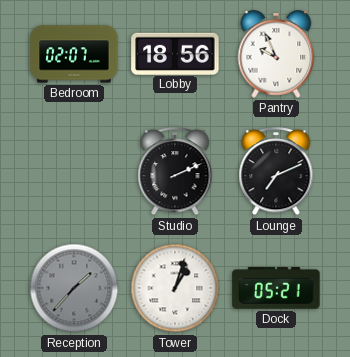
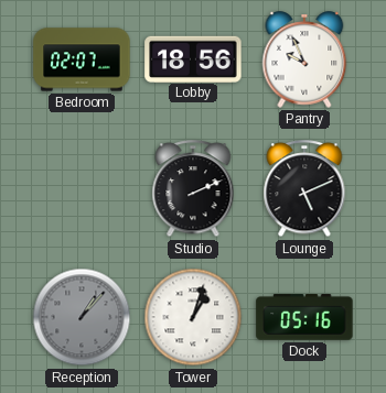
Lounge: 7:11 -> 5:11 (304, 189)
Reception: 1:37 -> 1:07 (82, 317)
Dock: 05:21 -> 05:16 (304, 317)
